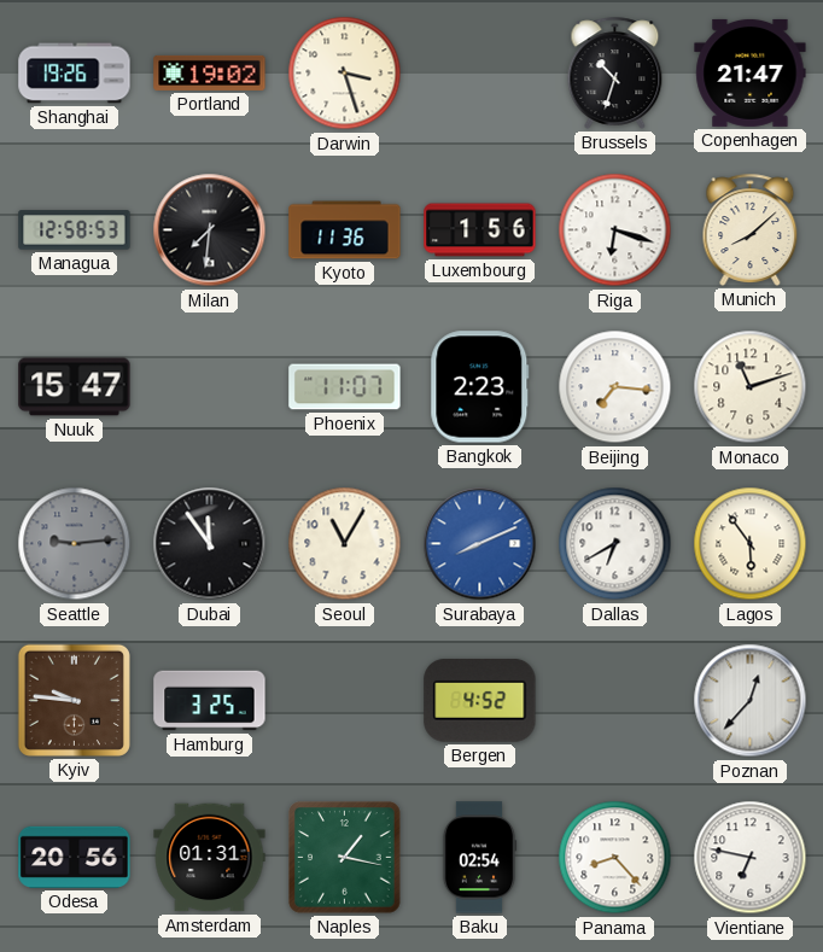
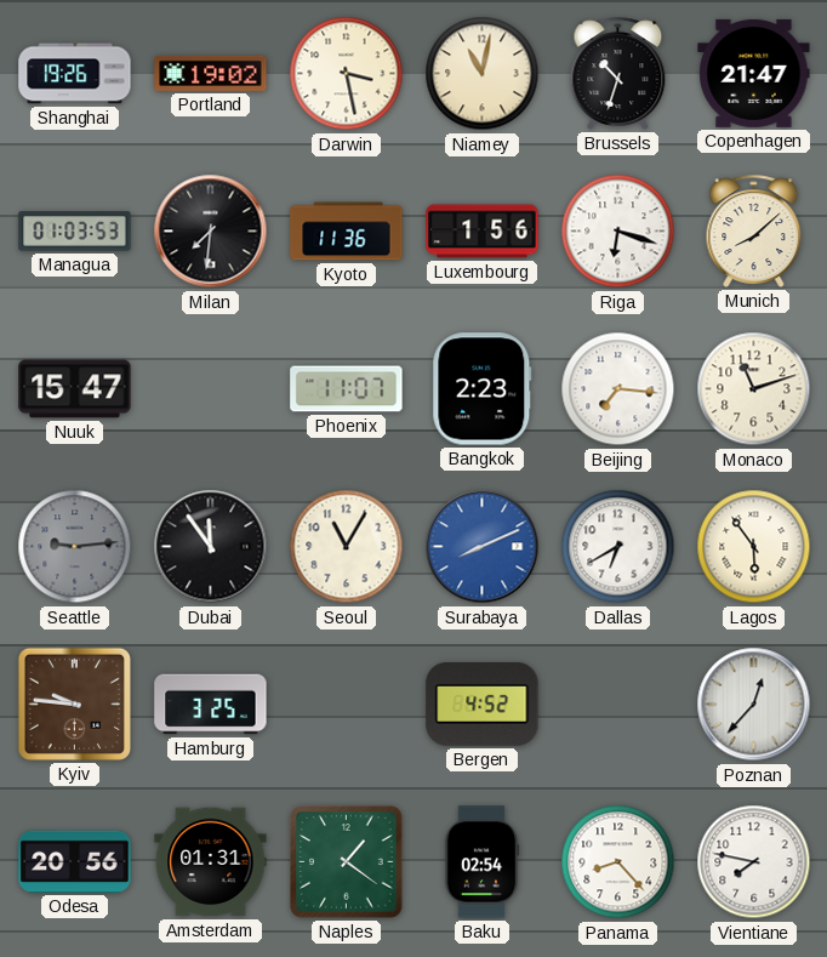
Darwin: 3:27 -> 3:28 (347, 74)
Niamey: none -> 11:02 (483, 74)
Managua: 12:58 -> 01:03 (75, 232)
Naples: 1:17 -> 1:21 (347, 862)
Vientiane: 6:47 -> 7:47 (754, 862)
